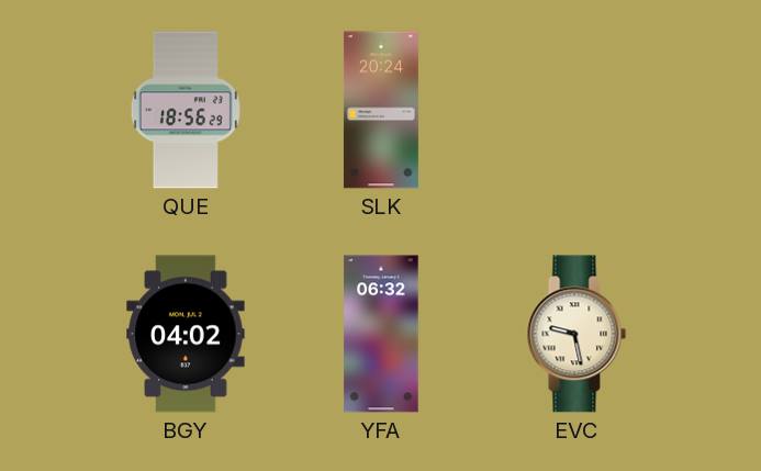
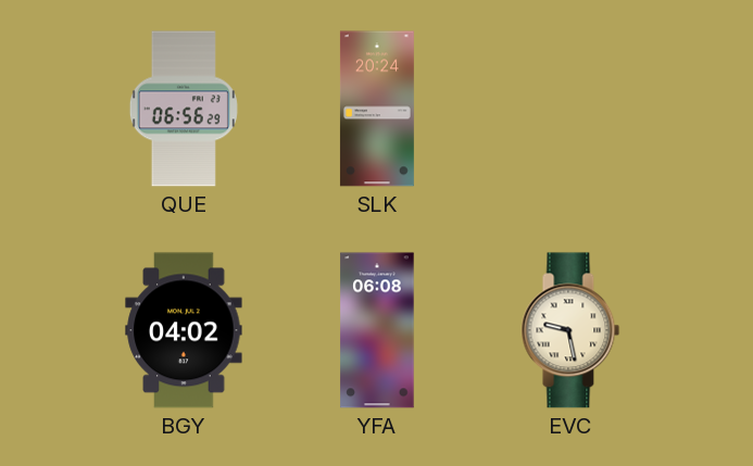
QUE: 18:56 -> 06:56 (184, 109)
YFA: 06:32 -> 06:08 (377, 330)
